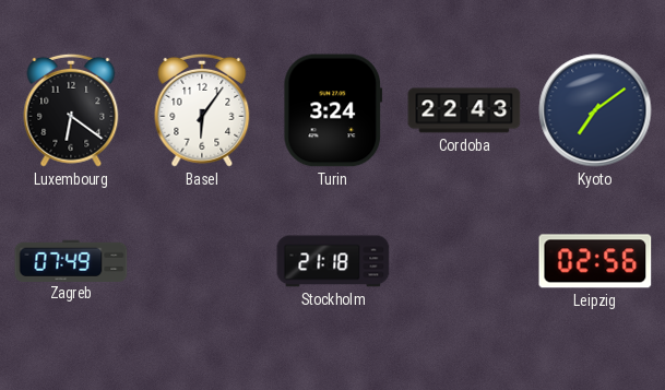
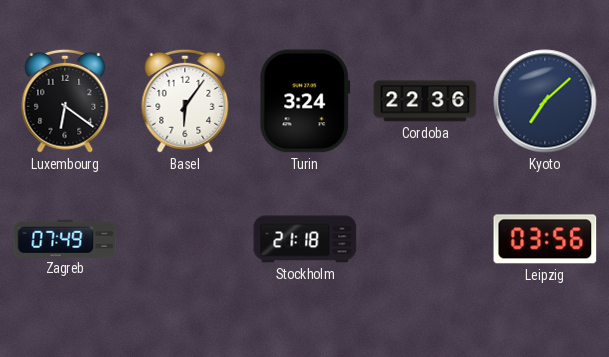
Cordoba: 22:43 -> 22:36 (425, 101)
Kyoto: 7:09 -> 7:08 (545, 101)
Leipzig: 02:56 -> 03:56 (545, 239)
